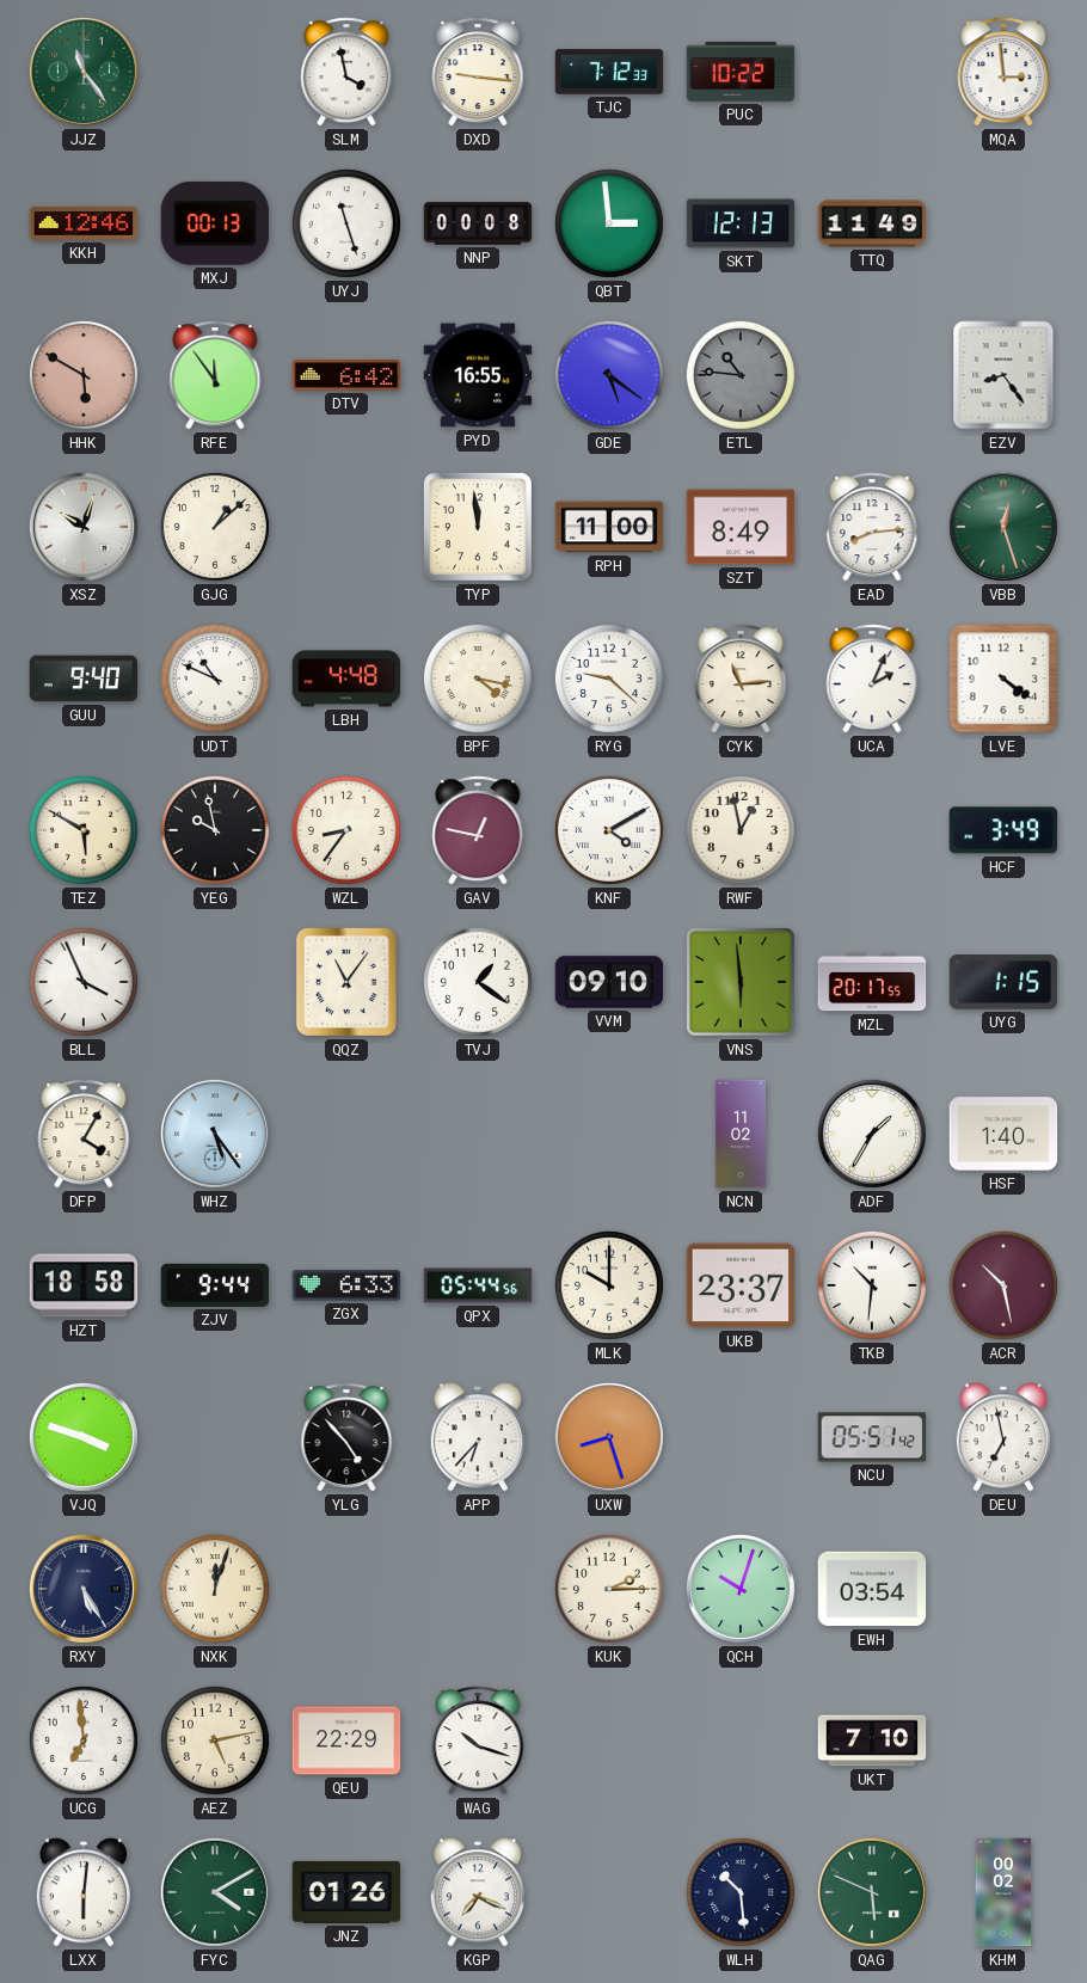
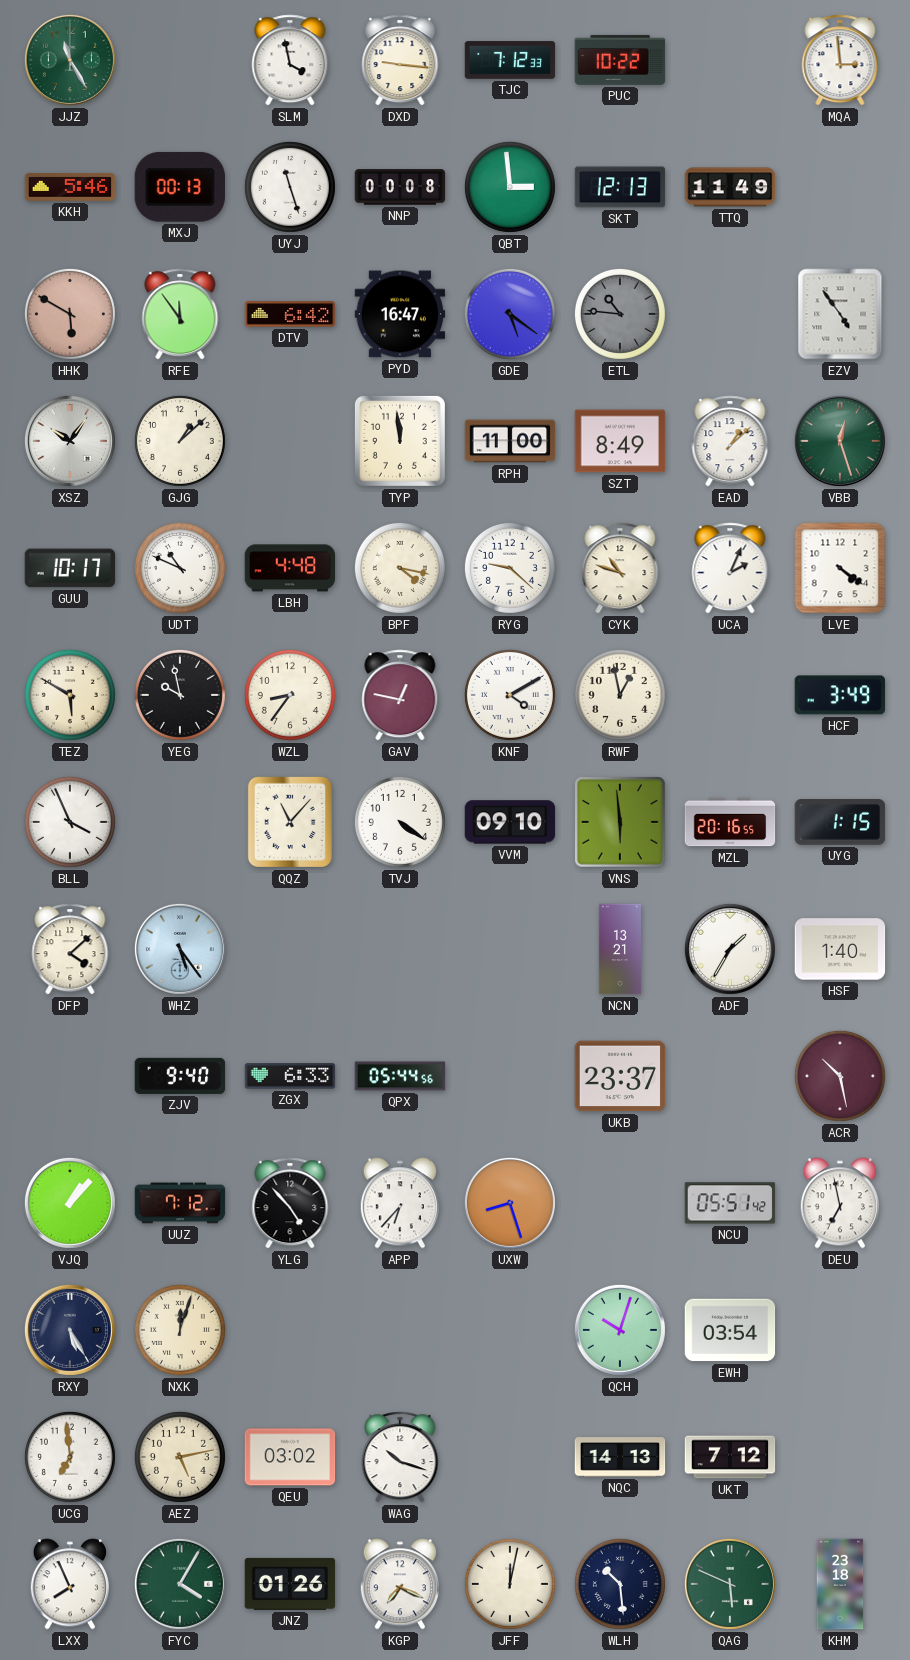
JJZ: 11:24 -> 11:25 (70, 60)
KKH: 12:46 -> 5:46 (70, 188)
PYD: 16:55 -> 16:47 (400, 314)
EZV: 8:24 -> 4:54 (840, 314)
XSZ: 10:03 -> 10:06 (70, 441)
EAD: 8:14 -> 1:08 (730, 441)
GUU: 9:40 -> 10:17 (70, 568)
CYK: 11:14 -> 10:48 (620, 568)
QQZ: 11:06 -> 11:07 (290, 822)
TVJ: 1:21 -> 4:21 (400, 822)
MZL: 20:17 -> 20:16 (730, 822)
DFP: 4:05 -> 4:08 (70, 949)
NCN: 11:02 -> 13:21 (620, 949)
HZT: 18:58 -> none (84, 1285)
ZJV: 9:44 -> 9:40 (180, 1076)
MLK: 10:00 -> none (609, 1285)
TKB: 10:31 -> none (872, 1285)
VJQ: 3:48 -> 1:07 (70, 1203)
UUZ: none -> 7:12 (180, 1203)
KUK: 2:15 -> none (609, 1589)
QEU: 22:29 -> 03:02 (290, 1457)
NQC: none -> 14:13 (620, 1457)
UKT: 7:10 -> 7:12 (730, 1457)
LXX: 6:01 -> 7:56 (70, 1584)
FYC: 4:10 -> 4:05 (180, 1584)
JFF: none -> 12:02 (510, 1584)
KHM: 00:02 -> 23:18 (840, 1584)
